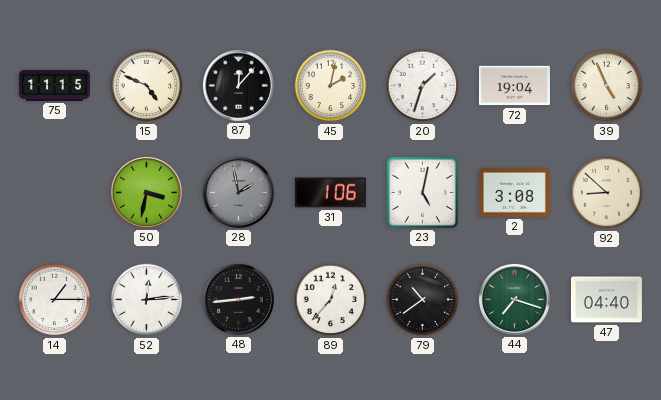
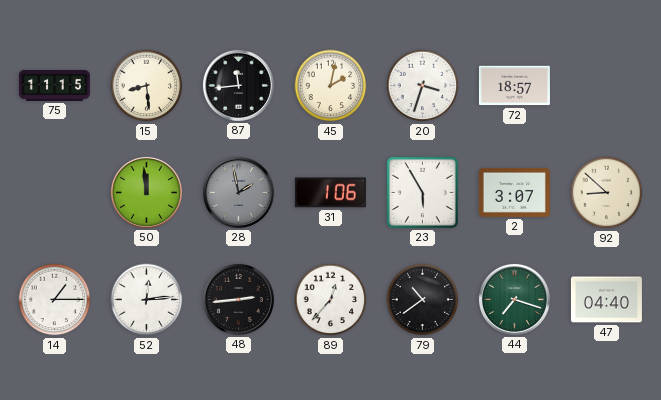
15: 4:49 -> 8:29 (147, 86)
87: 12:07 -> 11:44 (238, 85)
20: 1:33 -> 3:33 (423, 86)
72: 19:04 -> 18:57 (514, 86)
39: 4:56 -> none (607, 86)
50: 3:32 -> 11:59 (146, 192)
23: 5:02 -> 5:55 (422, 192)
2: 3:08 -> 3:07 (514, 192)
